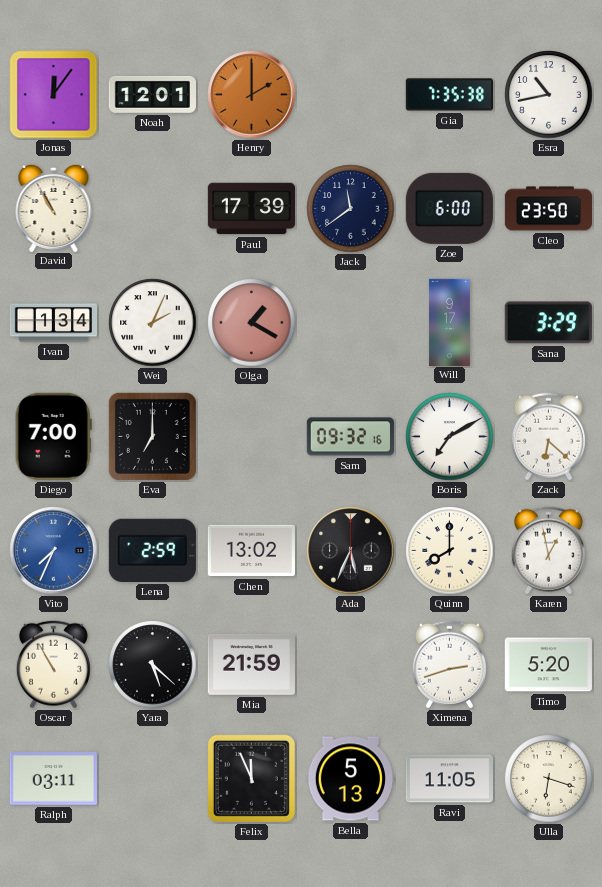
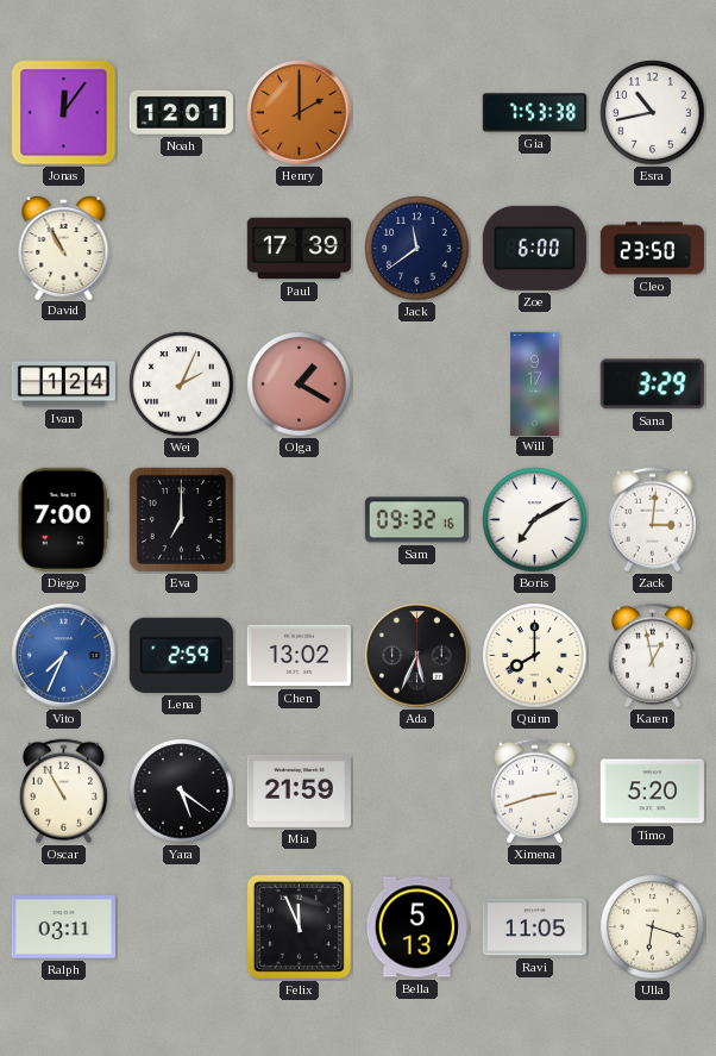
Gia: 7:35 -> 7:53 (534, 113)
Ivan: 1:34 -> 1:24 (63, 385)
Zack: 6:22 -> 3:01 (652, 520)
Yara: 5:22 -> 5:21 (182, 792)
